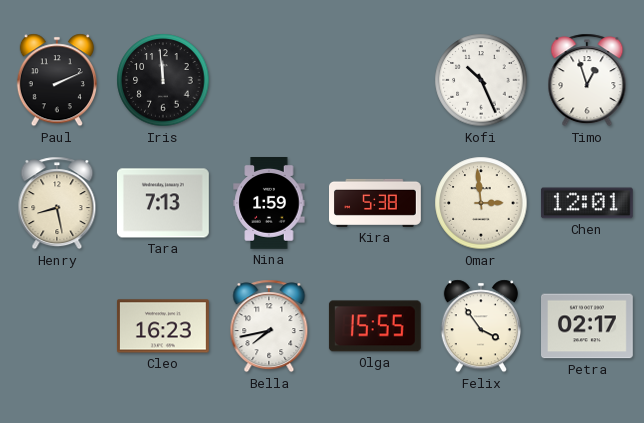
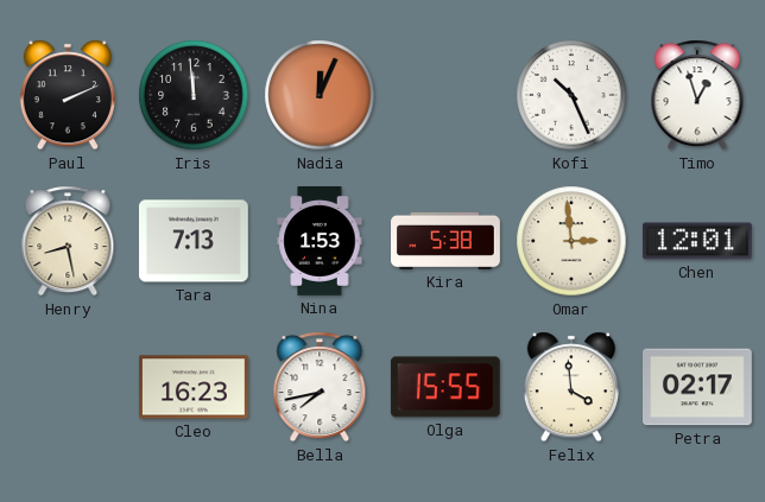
Nadia: none -> 12:04 (320, 95)
Nina: 1:59 -> 1:53 (320, 242)
Felix: 3:54 -> 3:59 (571, 387)
